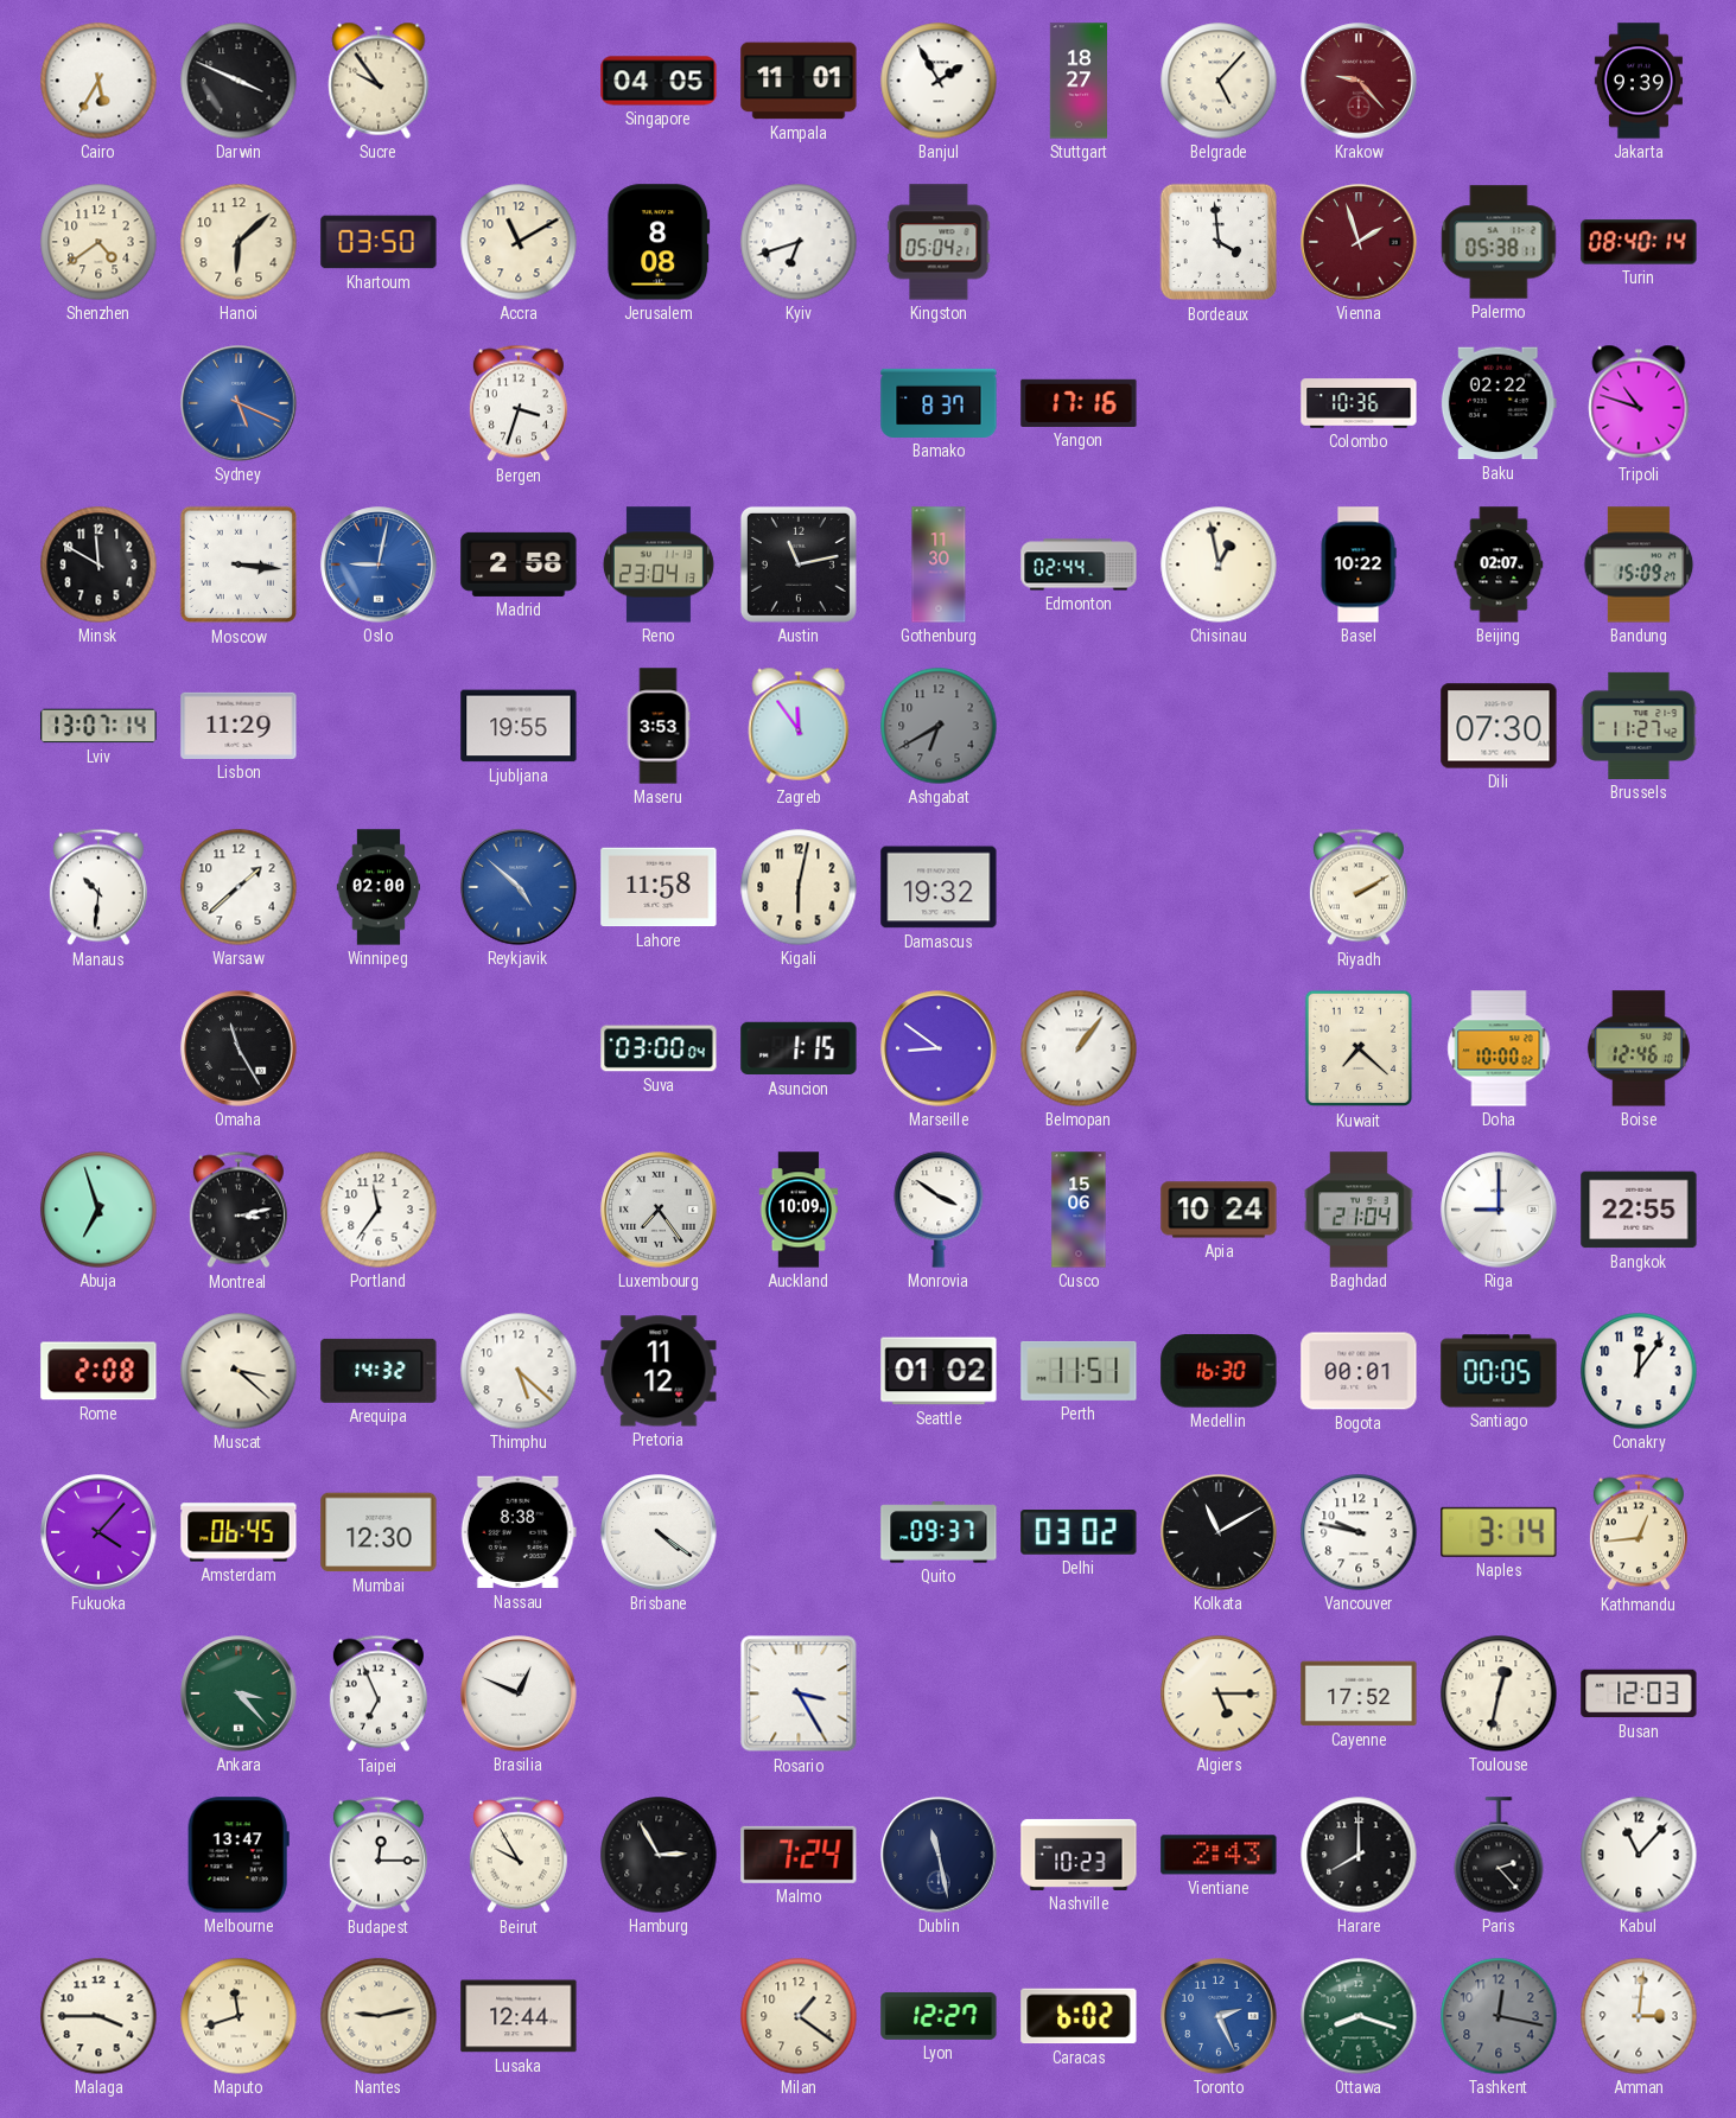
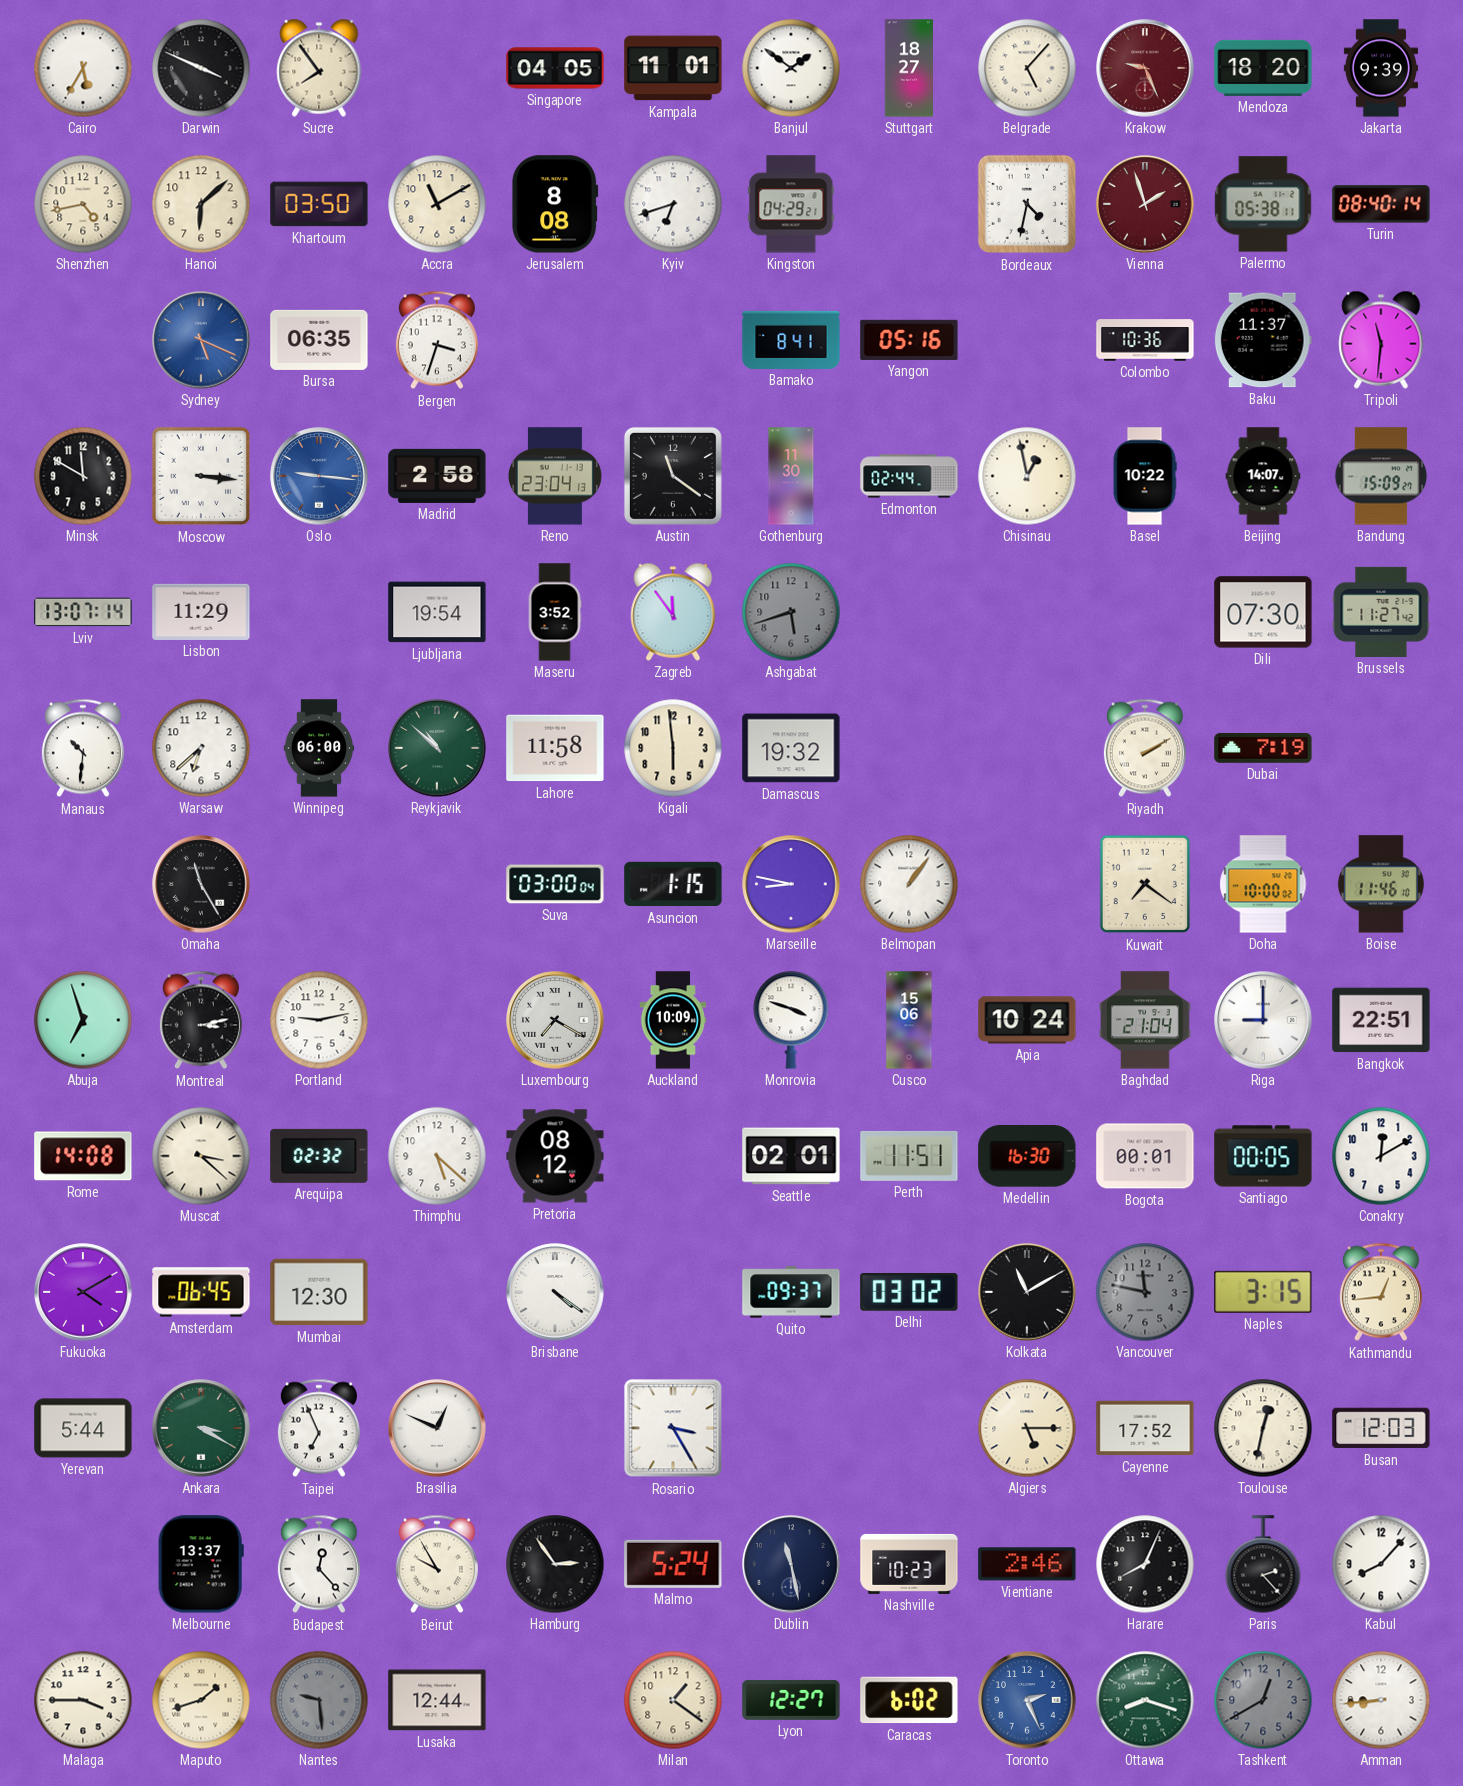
Sucre: 9:54 -> 7:54 (319, 68)
Banjul: 1:55 -> 1:51 (791, 68)
Krakow: 9:23 -> 9:26 (1145, 68)
Mendoza: none -> 18:20 (1263, 68)
Shenzhen: 4:39 -> 4:43 (83, 204)
Kingston: 05:04 -> 04:29 (791, 204)
Bordeaux: 3:59 -> 4:32 (1027, 204)
Bursa: none -> 06:35 (319, 340)
Bamako: 8:37 -> 8:41 (791, 340)
Yangon: 17:16 -> 05:16 (909, 340)
Baku: 02:22 -> 11:37 (1263, 340)
Tripoli: 10:48 -> 11:31 (1381, 340)
Oslo: 9:02 -> 9:16 (319, 476)
Austin: 11:13 -> 11:21 (673, 476)
Beijing: 02:07 -> 14:07 (1263, 476)
Ljubljana: 19:55 -> 19:54 (437, 612)
Maseru: 3:53 -> 3:52 (555, 612)
Ashgabat: 6:40 -> 5:42 (791, 612)
Warsaw: 1:38 -> 6:38 (201, 748)
Winnipeg: 02:00 -> 06:00 (319, 748)
Reykjavik: 4:52 -> 10:52 (437, 748)
Reykjavik dial: blue -> green (437, 748)
Kigali: 6:02 -> 5:59 (673, 748)
Dubai: none -> 7:19 (1263, 749)
Marseille: 8:51 -> 8:47 (791, 884)
Kuwait: 7:22 -> 7:21 (1145, 884)
Boise: 12:46 -> 11:46 (1381, 884)
Portland: 11:36 -> 9:13 (319, 1020)
Luxembourg: 7:24 -> 7:20 (555, 1020)
Monrovia: 3:51 -> 3:48 (791, 1020)
Bangkok: 22:55 -> 22:51 (1381, 1020)
Rome: 2:08 -> 14:08 (83, 1156)
Arequipa: 14:32 -> 02:32 (319, 1156)
Pretoria: 11:12 -> 08:12 (555, 1156)
Seattle: 01:02 -> 02:01 (791, 1156)
Conakry: 12:06 -> 12:10 (1381, 1156)
Fukuoka: 4:07 -> 4:10 (83, 1292)
Nassau: 8:38 -> none (519, 1532)
Vancouver: 9:47 -> 11:47 (1145, 1292)
Vancouver dial: white -> grey (1145, 1292)
Naples: 3:14 -> 3:15 (1263, 1292)
Yerevan: none -> 5:44 (83, 1428)
Ankara: 3:23 -> 3:20 (201, 1428)
Melbourne: 13:47 -> 13:37 (201, 1564)
Budapest: 12:15 -> 12:23 (319, 1564)
Hamburg: 2:55 -> 2:54 (555, 1564)
Malmo: 7:24 -> 5:24 (673, 1564)
Vientiane: 2:43 -> 2:46 (1027, 1564)
Harare: 8:00 -> 8:04 (1145, 1564)
Kabul: 11:07 -> 8:07 (1381, 1564)
Maputo: 11:42 -> 1:42 (201, 1700)
Nantes: 9:13 -> 9:29 (319, 1700)
Nantes dial: cream -> grey (319, 1700)
Tashkent: 12:17 -> 12:40 (1263, 1700)
Amman: 3:01 -> 8:44 (1381, 1700)
